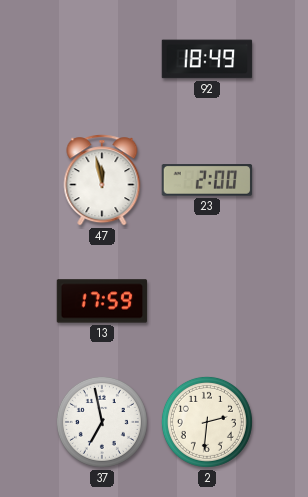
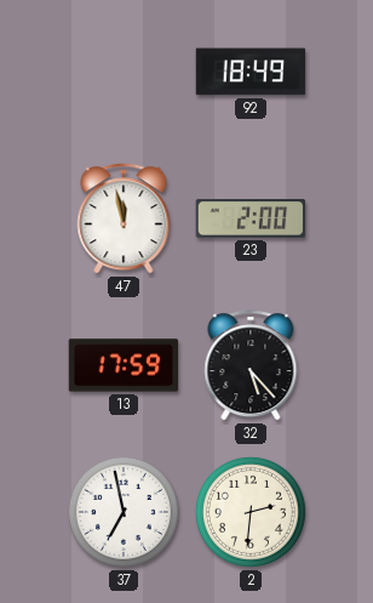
32: none -> 5:23 (251, 365)
